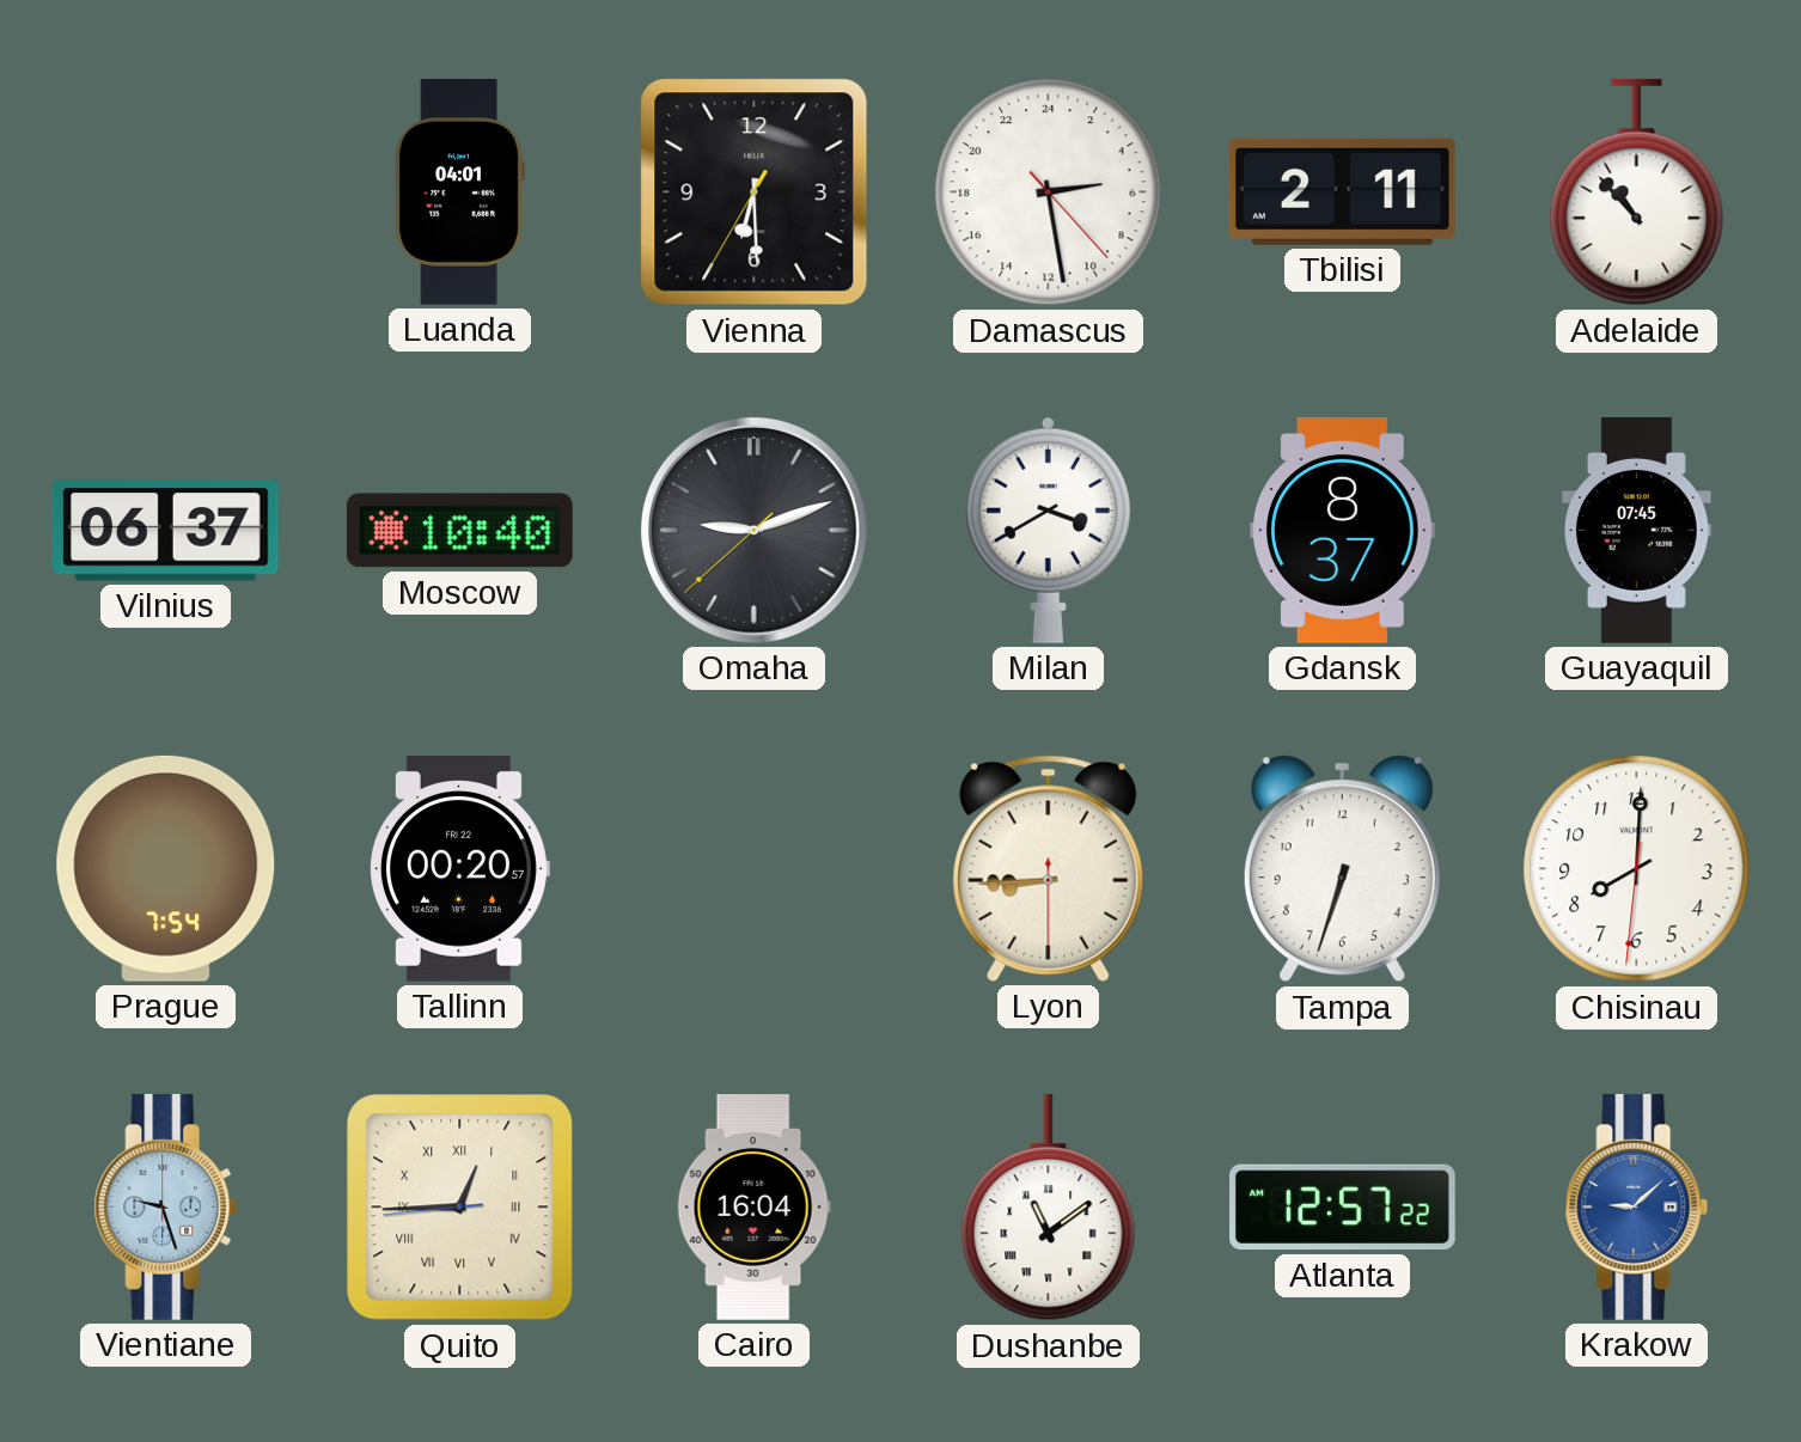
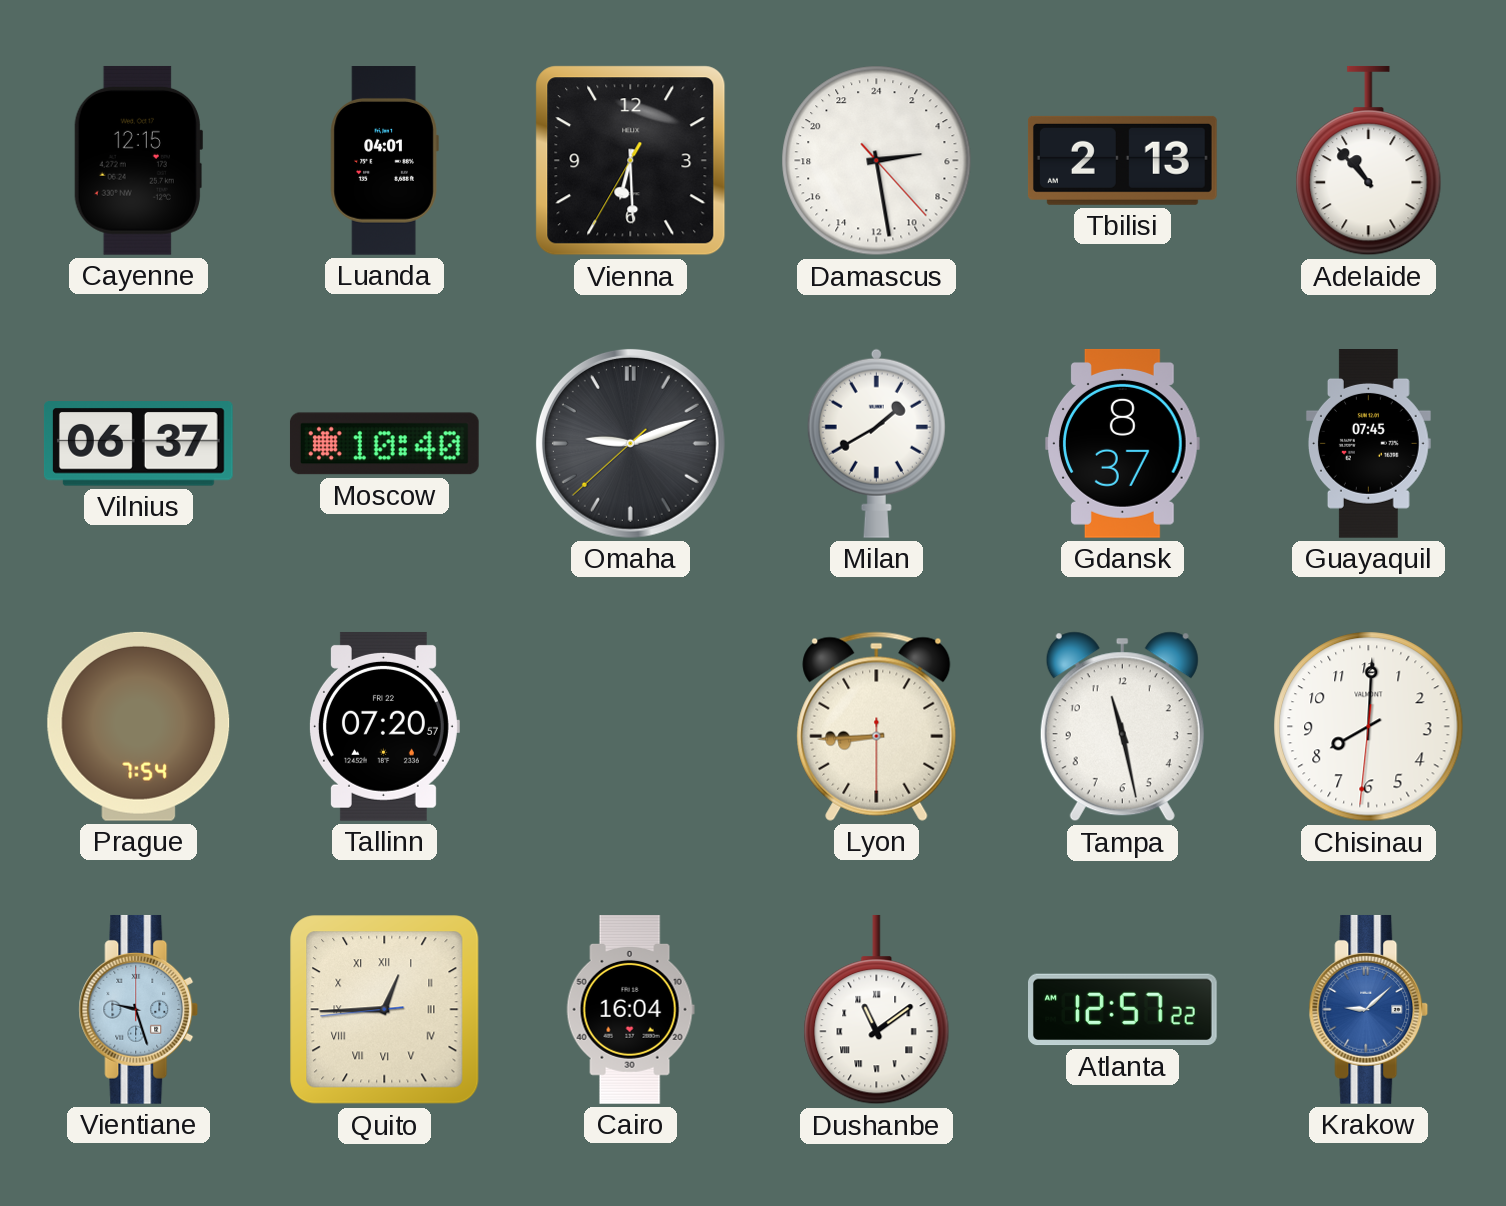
Cayenne: none -> 12:15 (138, 160)
Tbilisi: 2:11 -> 2:13 (1122, 160)
Milan: 3:40 -> 1:40 (876, 443)
Tallinn: 00:20 -> 07:20 (384, 726)
Tampa: 6:33 -> 11:28 (1122, 727)
